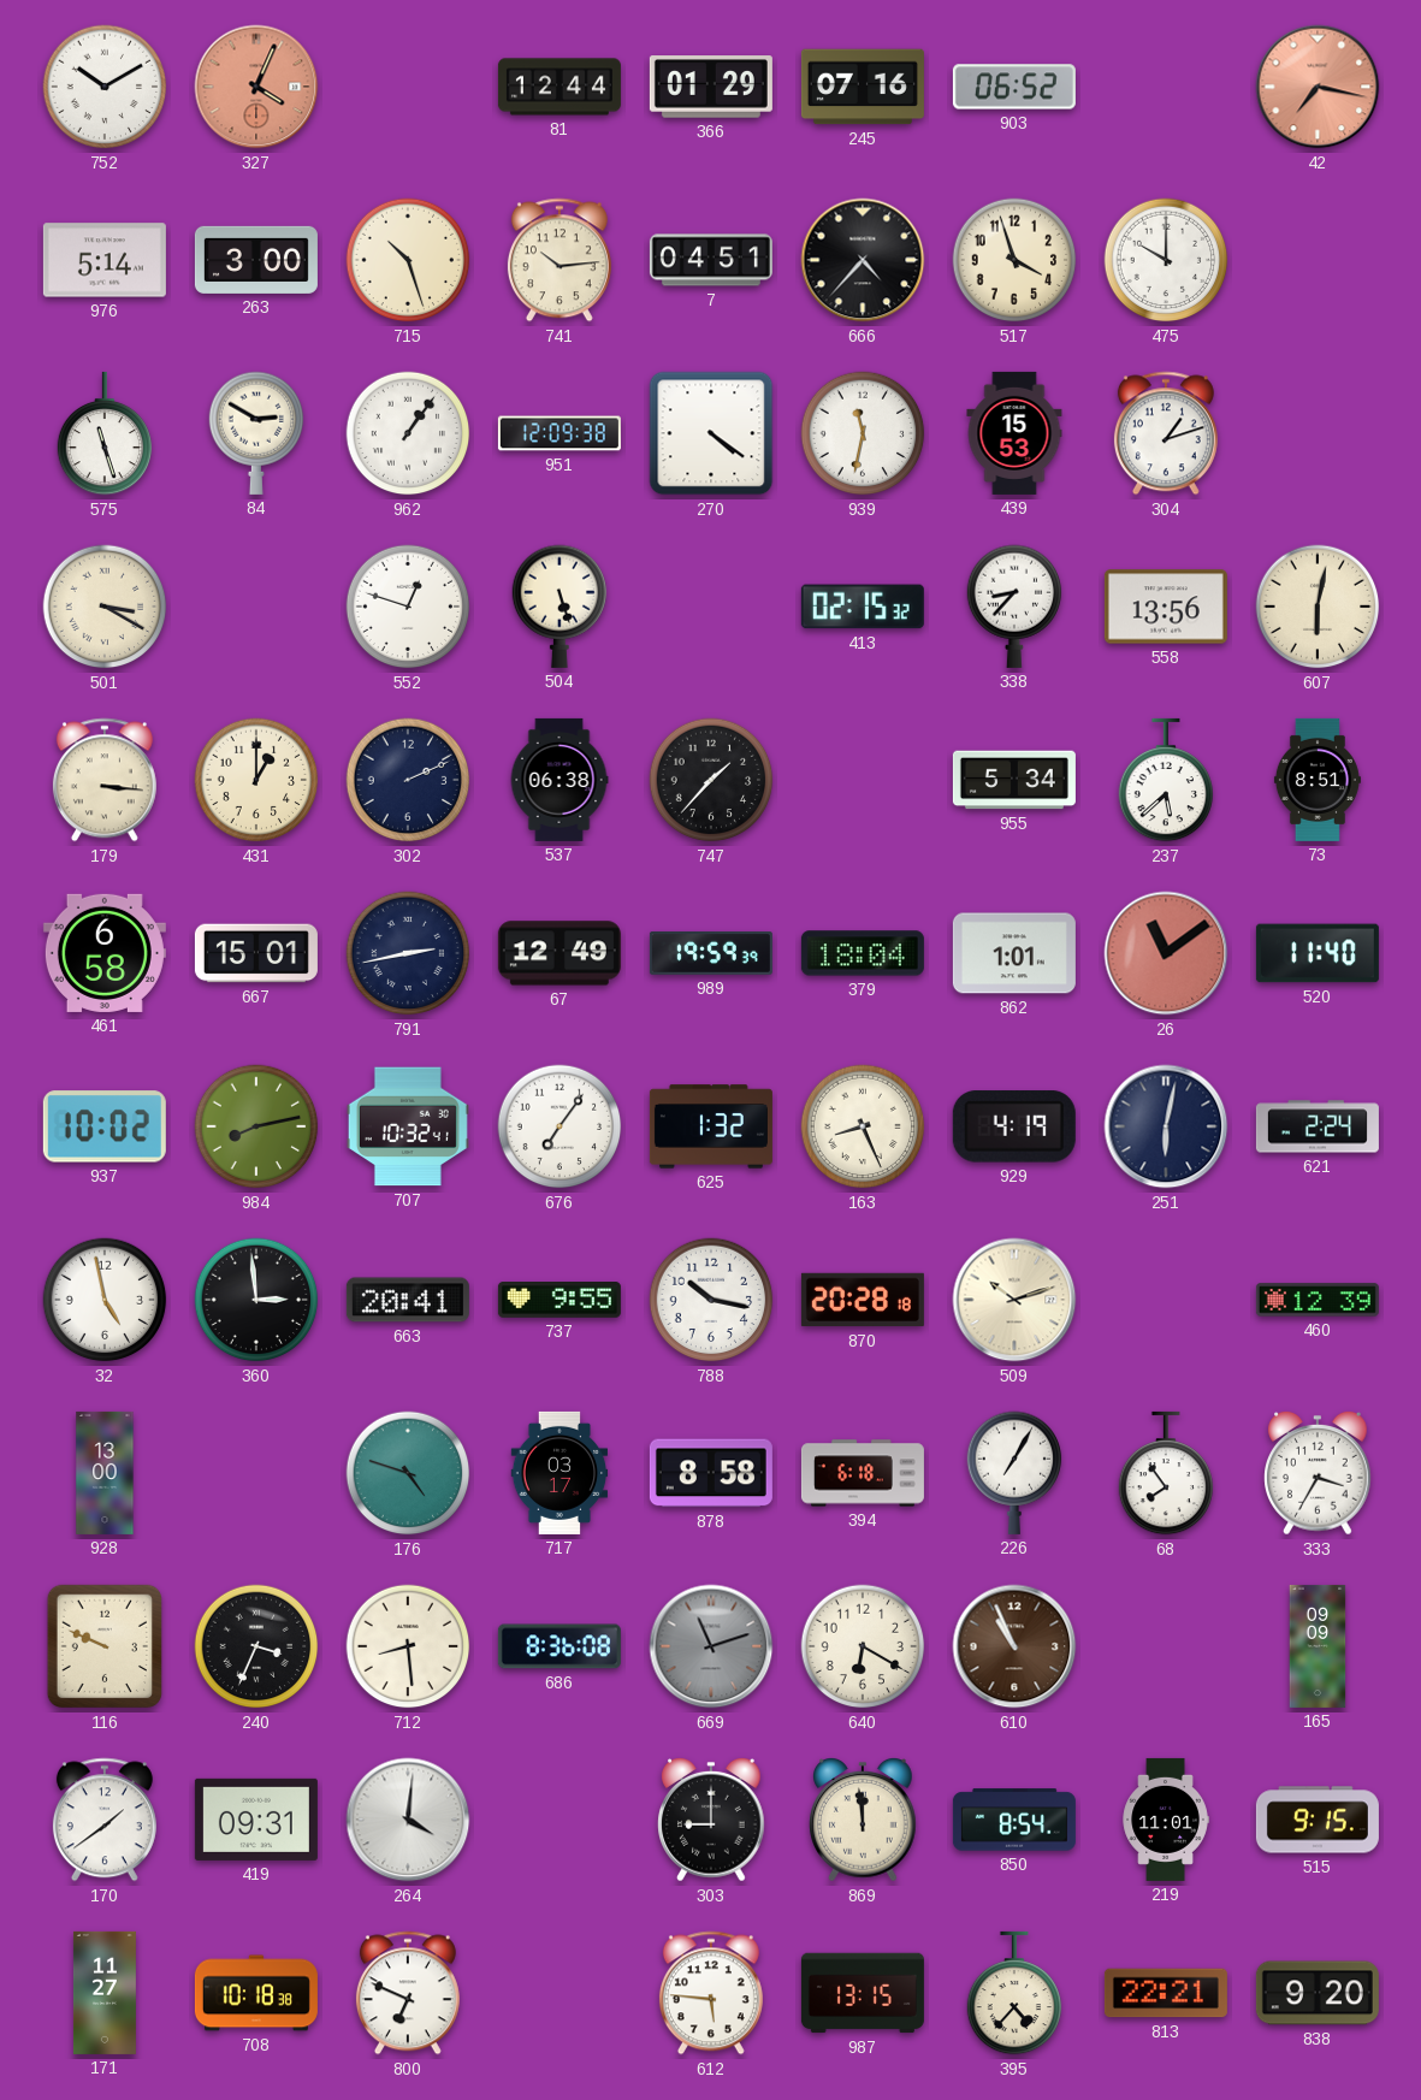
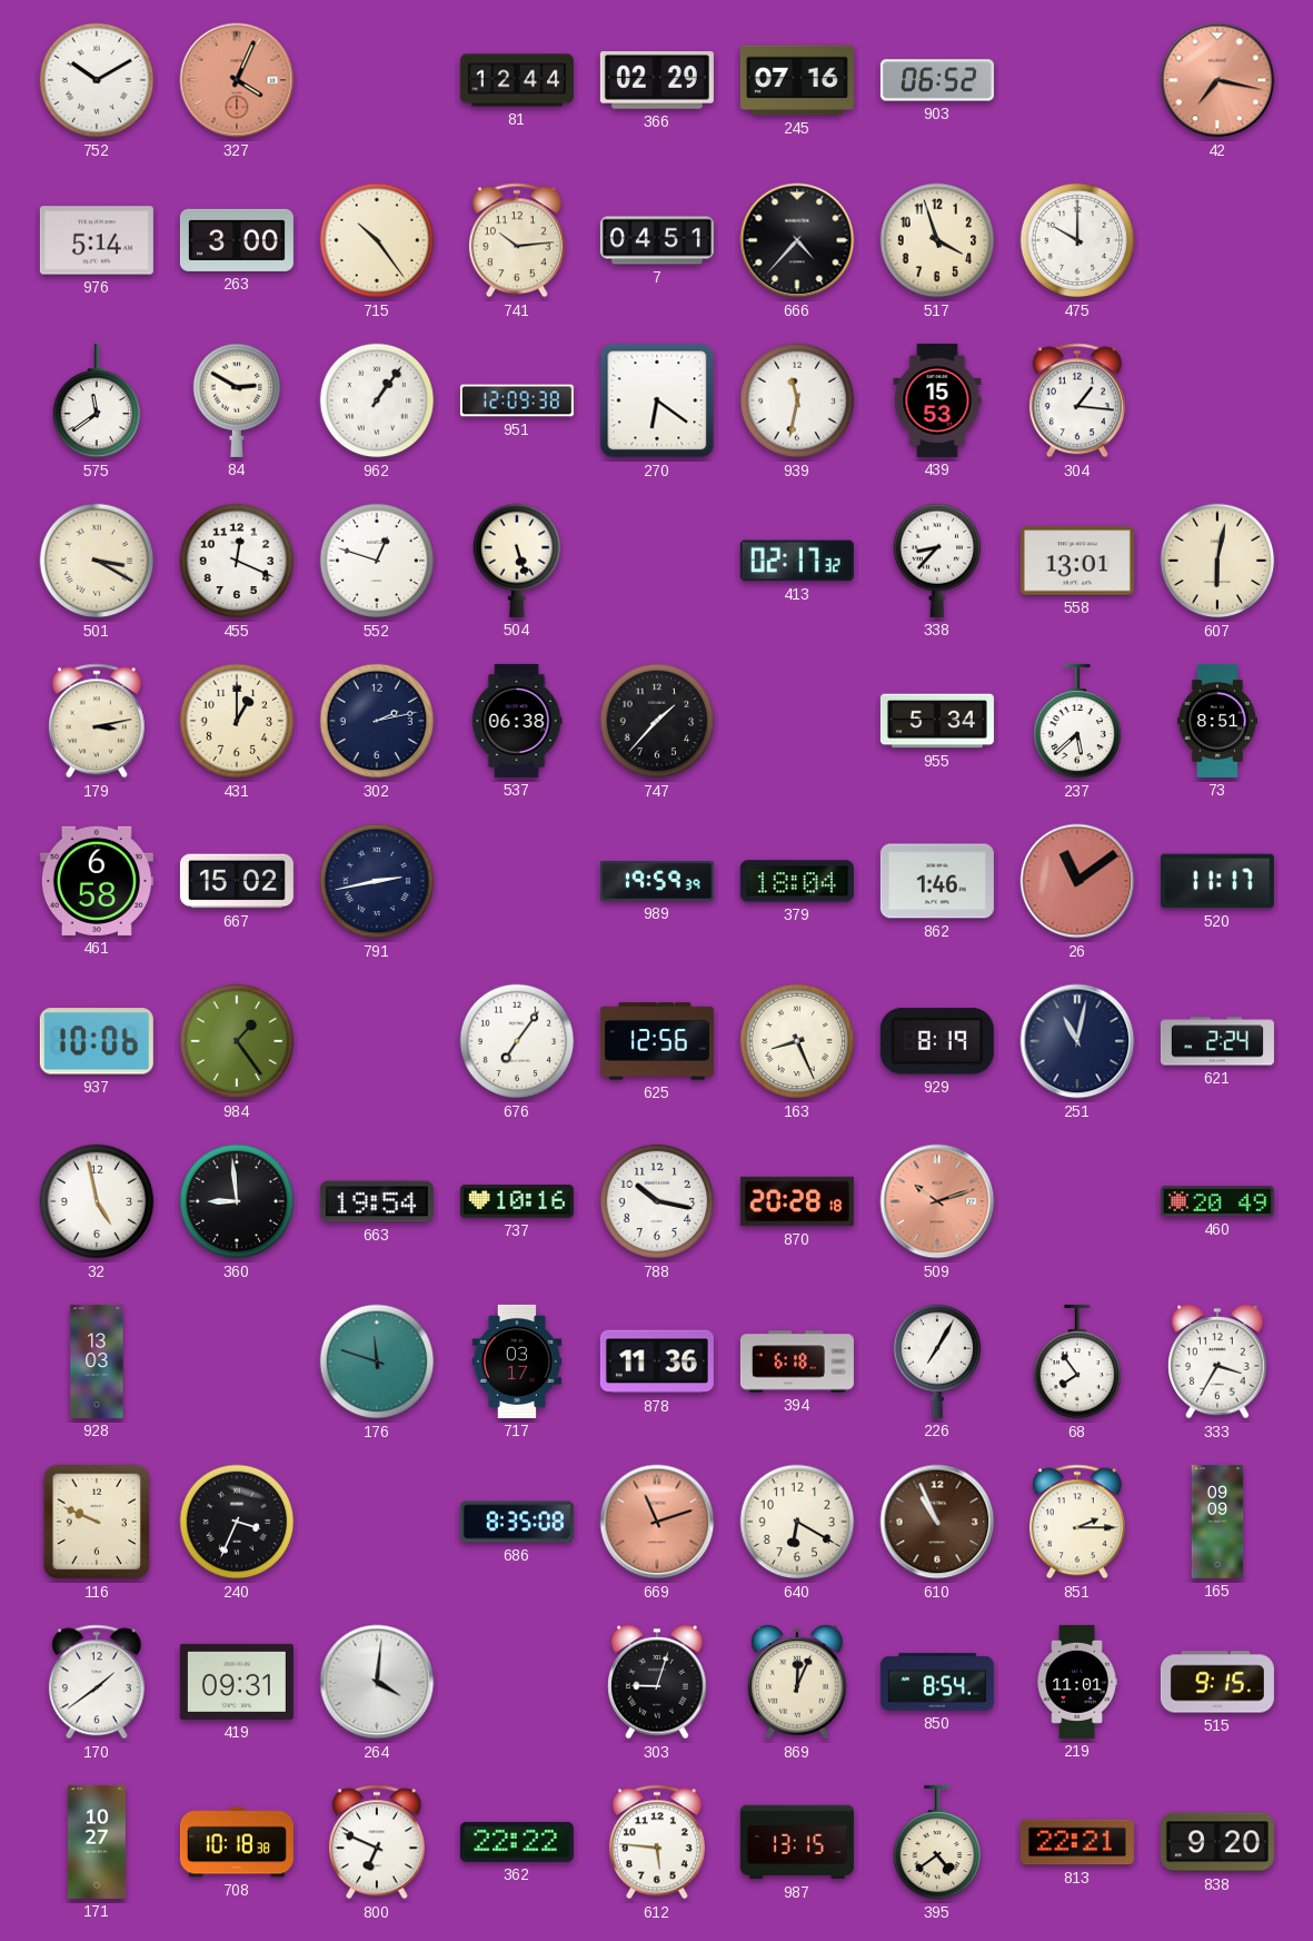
366: 01:29 -> 02:29 (657, 80)
715: 10:27 -> 10:24 (377, 240)
575: 11:27 -> 11:39 (97, 400)
270: 4:21 -> 6:21 (657, 400)
304: 1:12 -> 1:16 (1077, 400)
455: none -> 12:19 (237, 561)
413: 02:15 -> 02:17 (797, 561)
558: 13:56 -> 13:01 (1077, 561)
179: 3:16 -> 3:13 (97, 721)
302: 2:11 -> 2:13 (377, 721)
667: 15:01 -> 15:02 (237, 881)
67: 12:49 -> none (559, 953)
862: 1:01 -> 1:46 (937, 881)
520: 11:40 -> 11:17 (1217, 881)
937: 10:02 -> 10:06 (97, 1041)
984: 8:13 -> 1:24 (237, 1041)
707: 10:32 -> none (408, 1126)
625: 1:32 -> 12:56 (657, 1041)
929: 4:19 -> 8:19 (937, 1041)
251: 6:02 -> 11:02 (1077, 1041)
360: 2:59 -> 8:59 (237, 1201)
663: 20:41 -> 19:54 (377, 1201)
737: 9:55 -> 10:16 (517, 1202)
509 dial: cream -> salmon (937, 1201)
460: 12:39 -> 20:49 (1217, 1201)
928: 13:00 -> 13:03 (97, 1361)
176: 4:48 -> 11:48 (377, 1361)
878: 8:58 -> 11:36 (657, 1361)
712: 8:29 -> none (408, 1646)
686: 8:36 -> 8:35 (517, 1522)
669 dial: grey -> salmon (657, 1522)
851: none -> 2:15 (1077, 1522)
303: 9:00 -> 9:03 (657, 1683)
869: 11:59 -> 12:04 (797, 1683)
171: 11:27 -> 10:27 (97, 1842)
362: none -> 22:22 (517, 1842)
395: 4:37 -> 4:39 (937, 1842)
